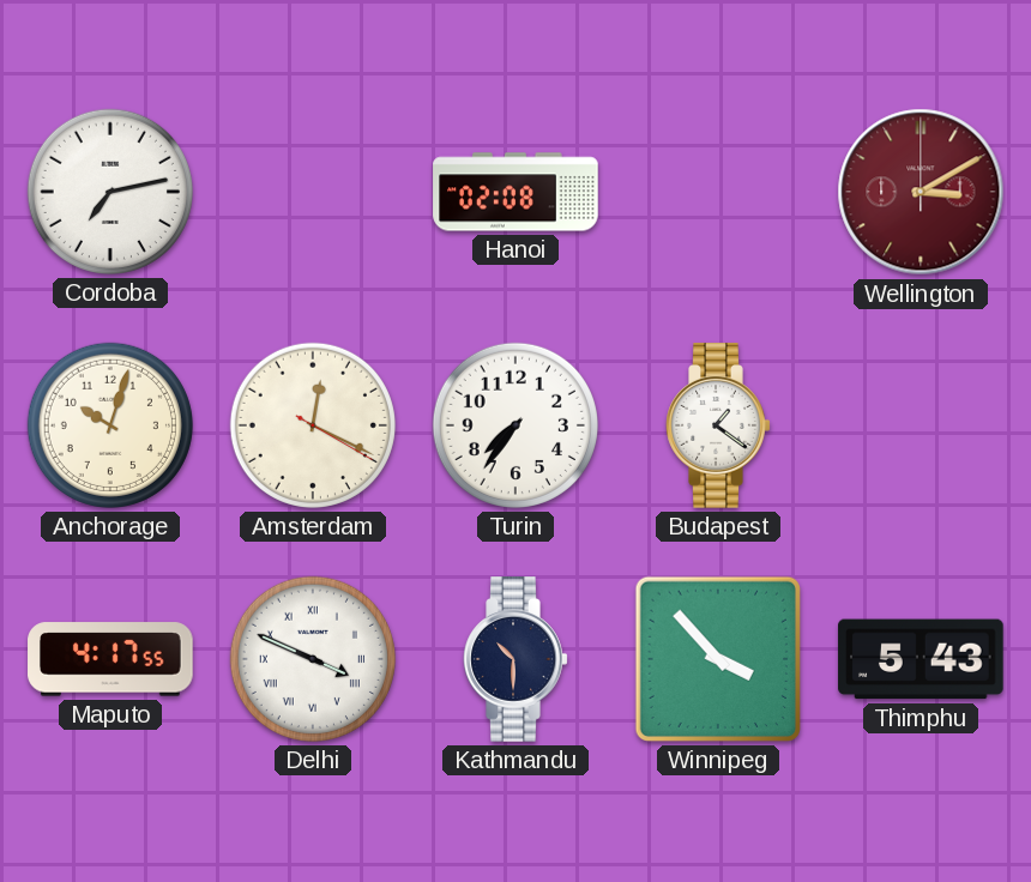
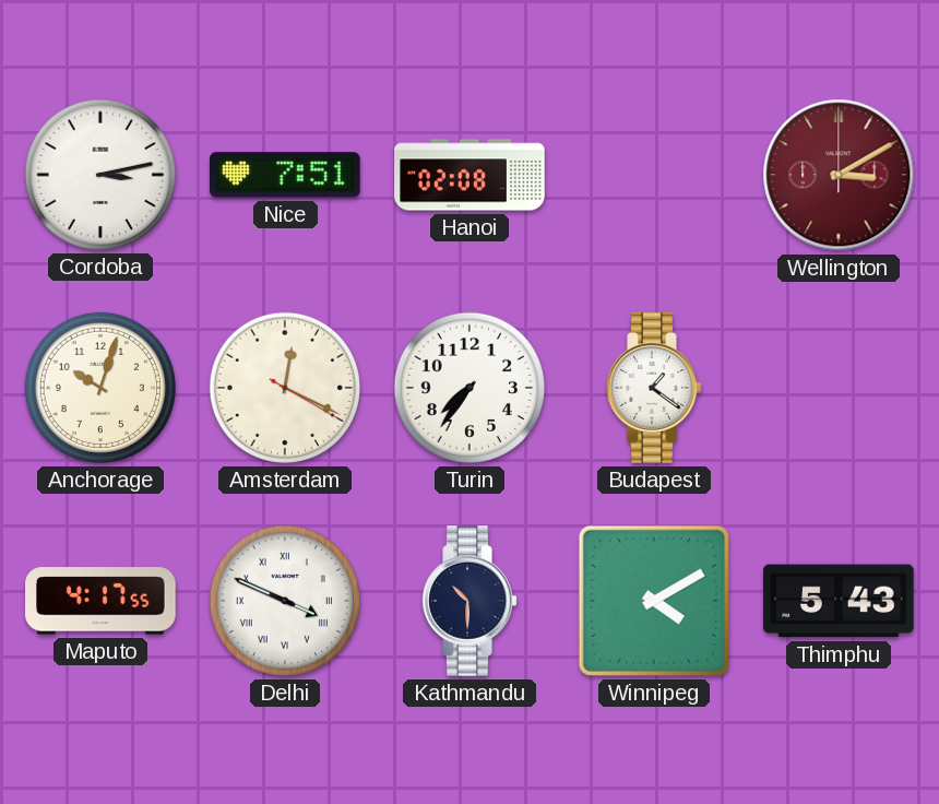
Cordoba: 7:13 -> 3:13 (100, 175)
Nice: none -> 7:51 (285, 175)
Winnipeg: 3:53 -> 4:10 (654, 601)
